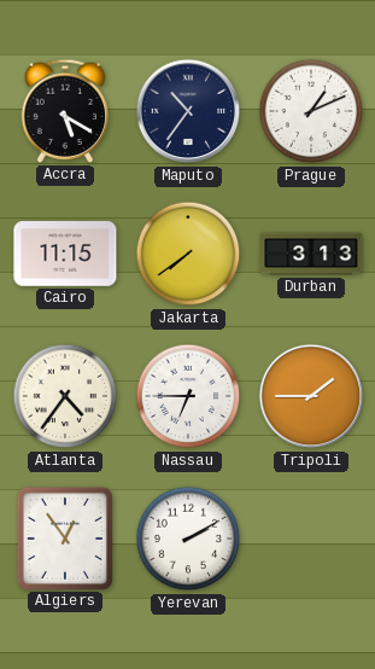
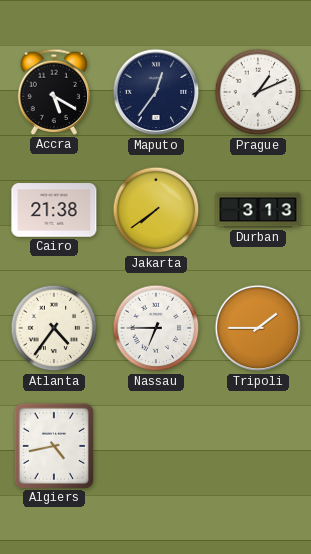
Maputo: 10:36 -> 12:36 (156, 92)
Cairo: 11:15 -> 21:38 (54, 210)
Algiers: 12:54 -> 4:43 (53, 445)
Yerevan: 2:10 -> none (188, 539)
